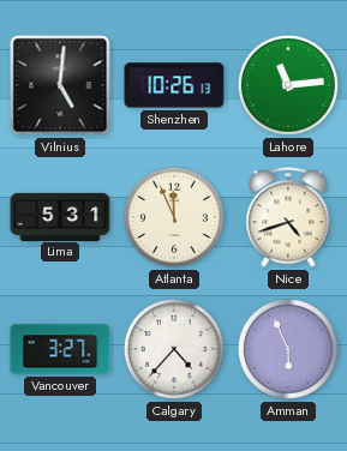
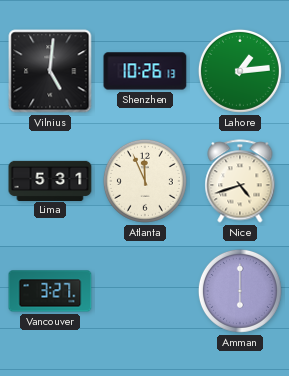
Lahore: 11:14 -> 1:14 (240, 71)
Calgary: 4:37 -> none (174, 349)
Amman: 5:56 -> 6:00 (240, 291)
